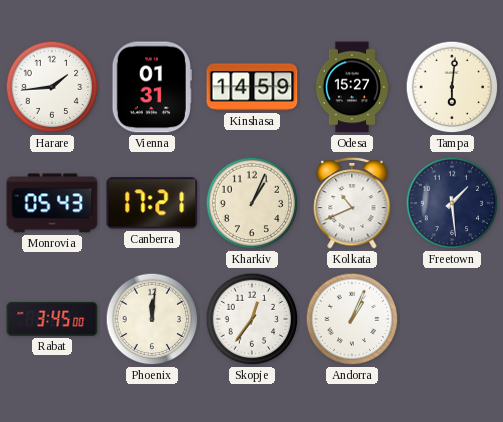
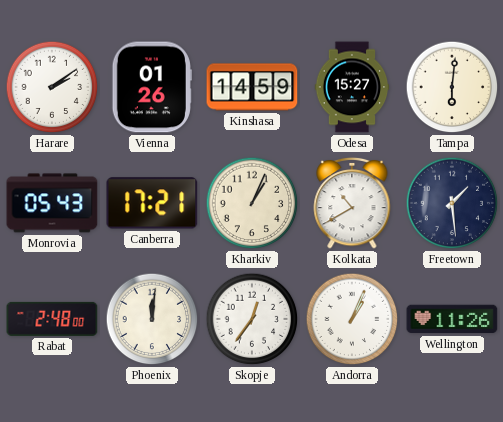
Harare: 1:44 -> 2:09 (52, 87)
Vienna: 01:31 -> 01:26 (152, 87)
Kolkata: 10:41 -> 10:40 (352, 203)
Rabat: 3:45 -> 2:48 (52, 319)
Wellington: none -> 11:26 (452, 319)
